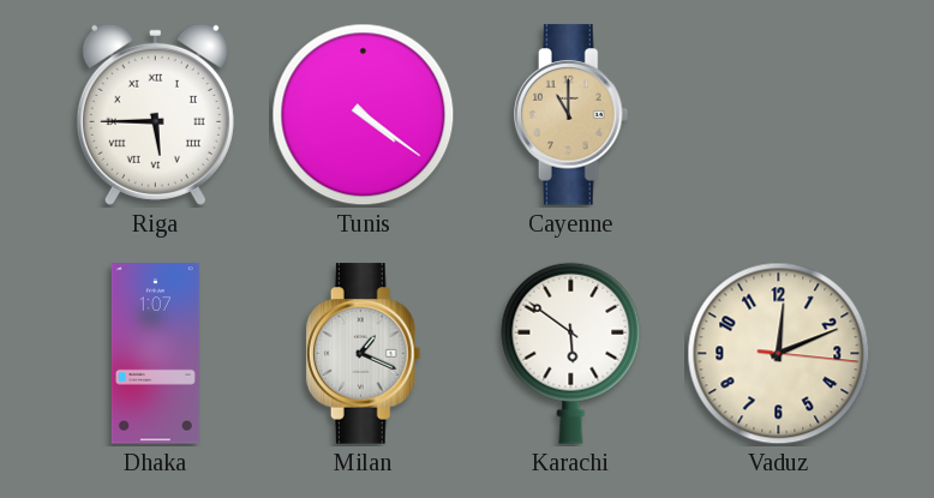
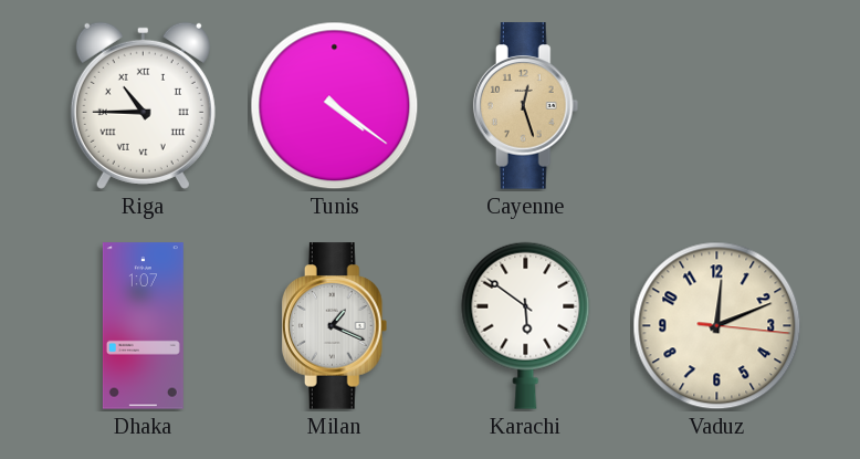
Riga: 5:45 -> 10:45 (143, 105)
Cayenne: 11:00 -> 12:27 (526, 106)
